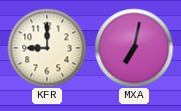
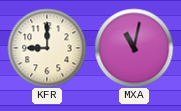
MXA: 7:02 -> 11:02 (134, 48)
